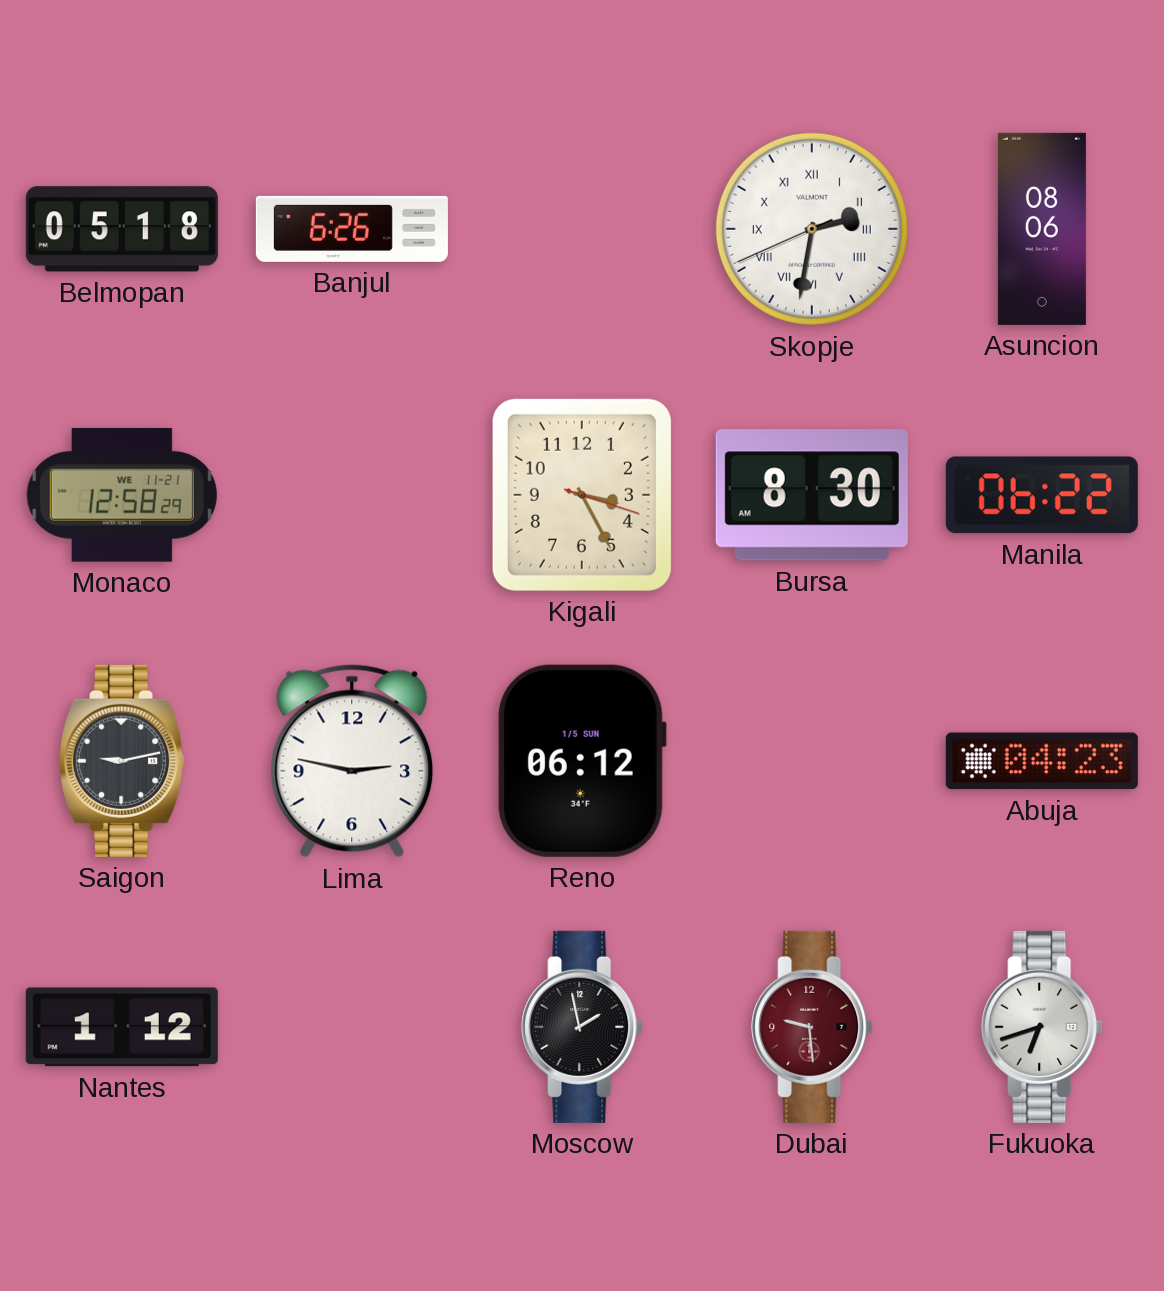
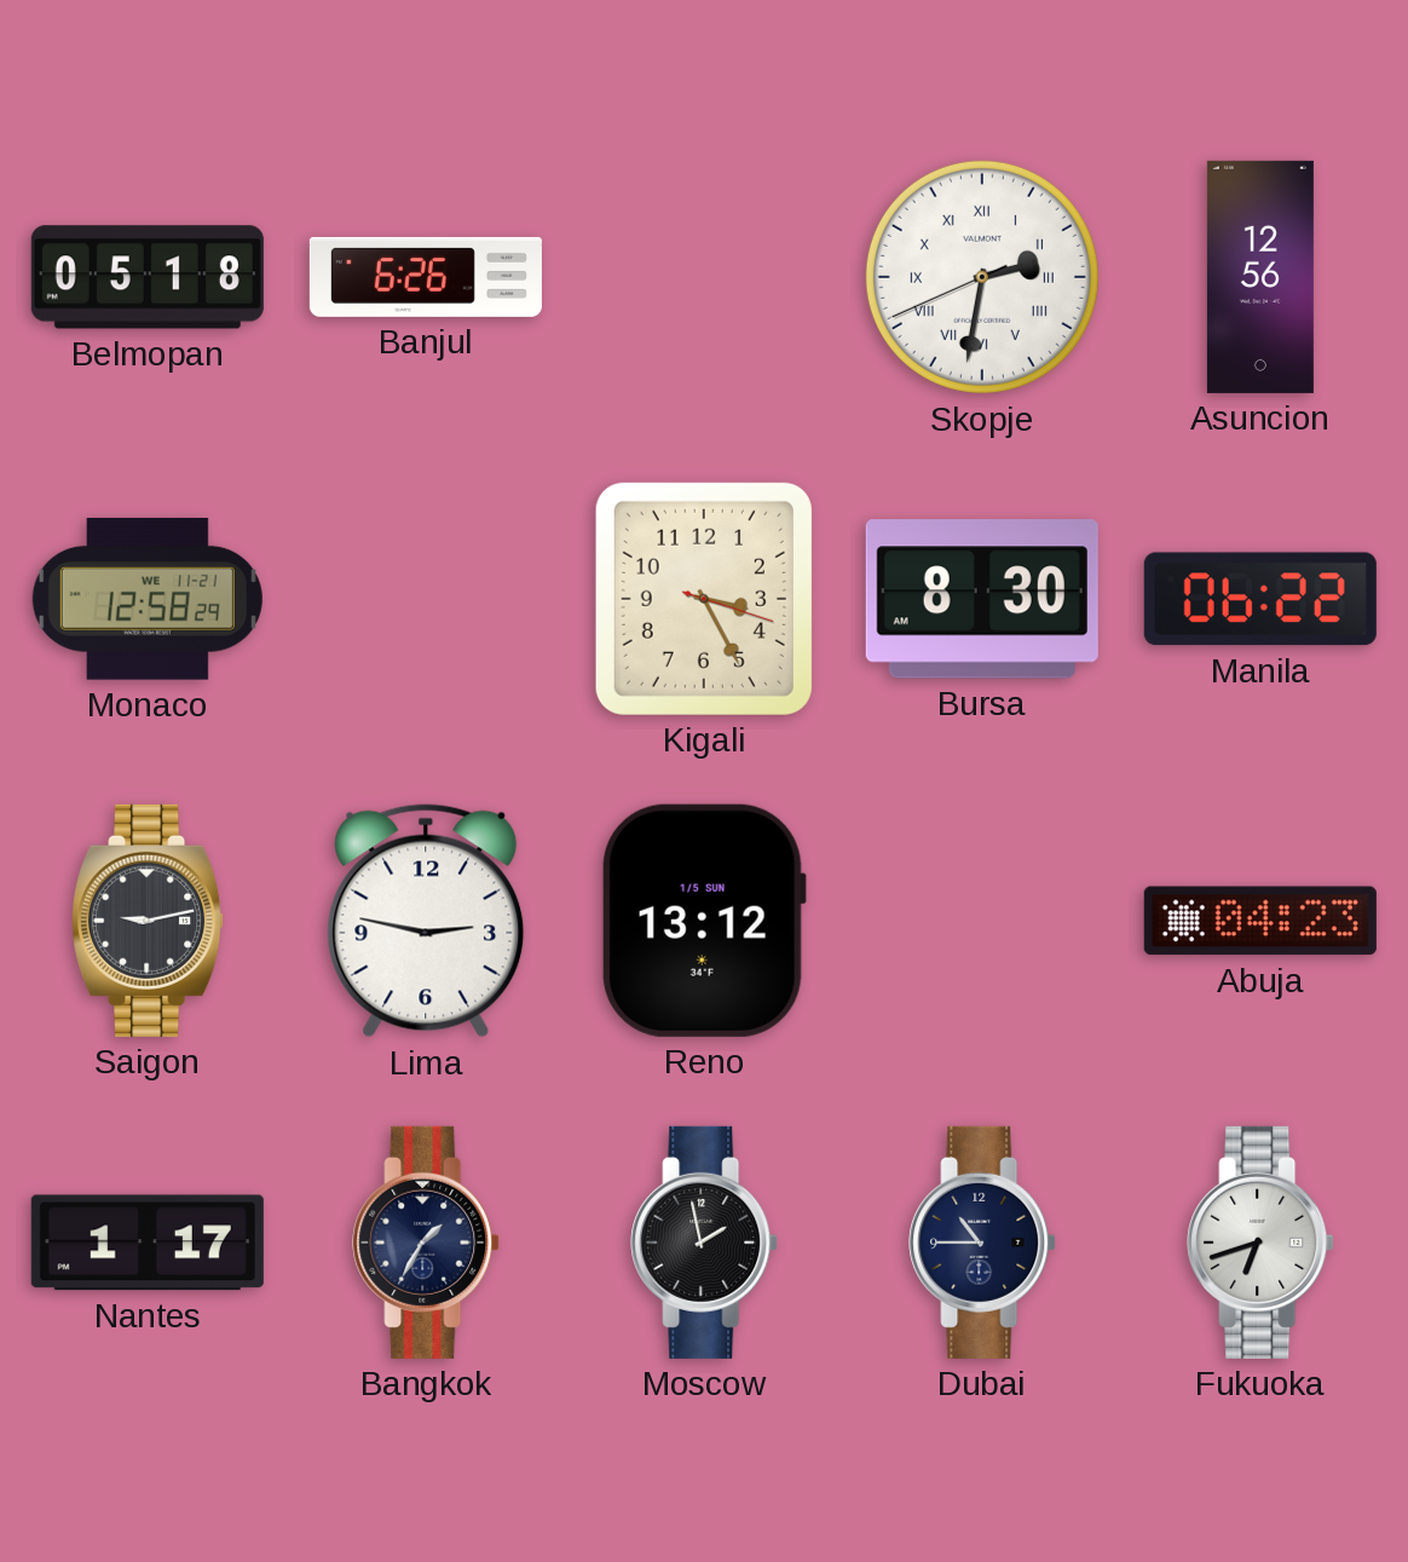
Asuncion: 08:06 -> 12:56 (1260, 277)
Reno: 06:12 -> 13:12 (703, 921)
Nantes: 1:12 -> 1:17 (148, 1243)
Bangkok: none -> 1:35 (426, 1243)
Dubai: 9:29 -> 10:45 (982, 1243)
Dubai dial: burgundy -> navy (982, 1243)
